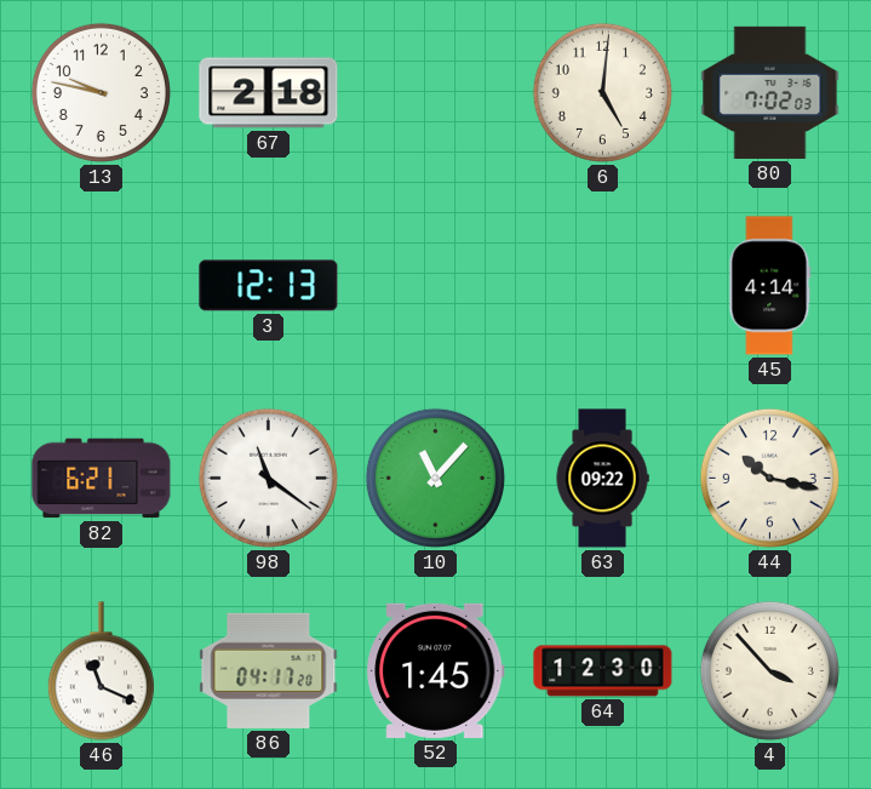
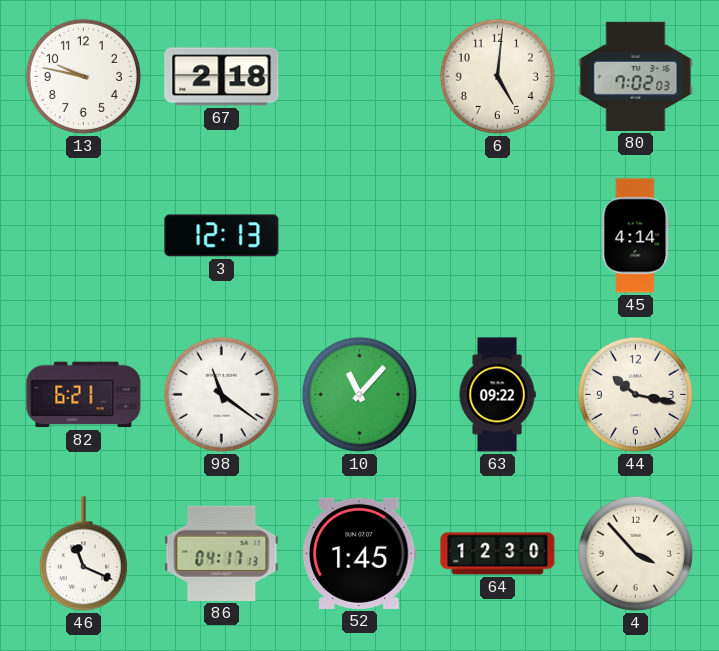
86: 04:17:20 -> 04:17:13 (222, 553)
